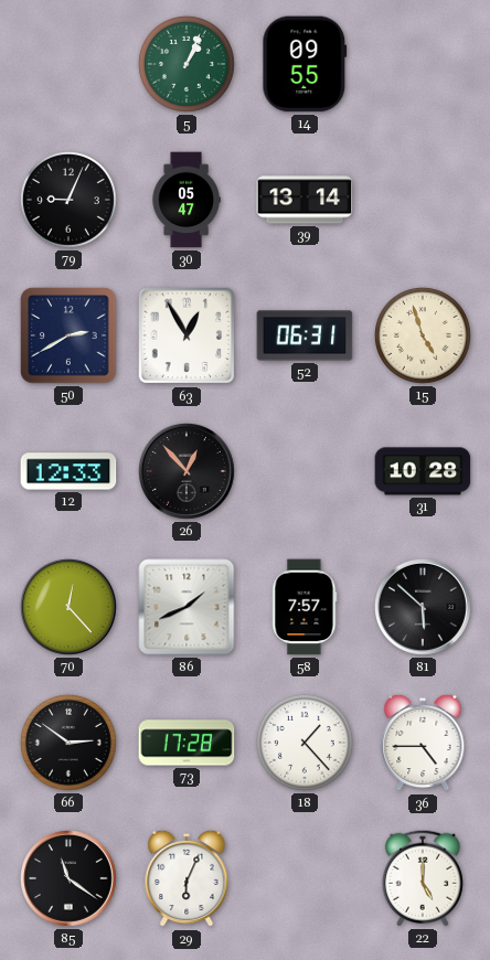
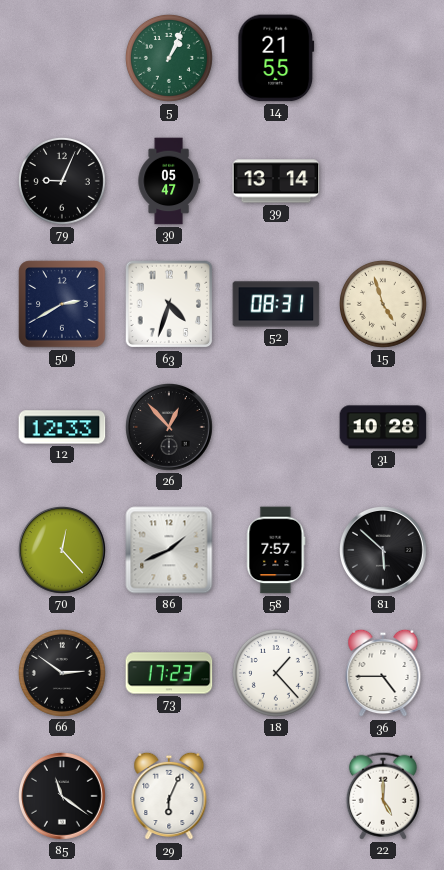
14: 09:55 -> 21:55 (276, 58)
63: 12:55 -> 4:33 (169, 304)
52: 06:31 -> 08:31 (276, 304)
73: 17:28 -> 17:23 (169, 673)
